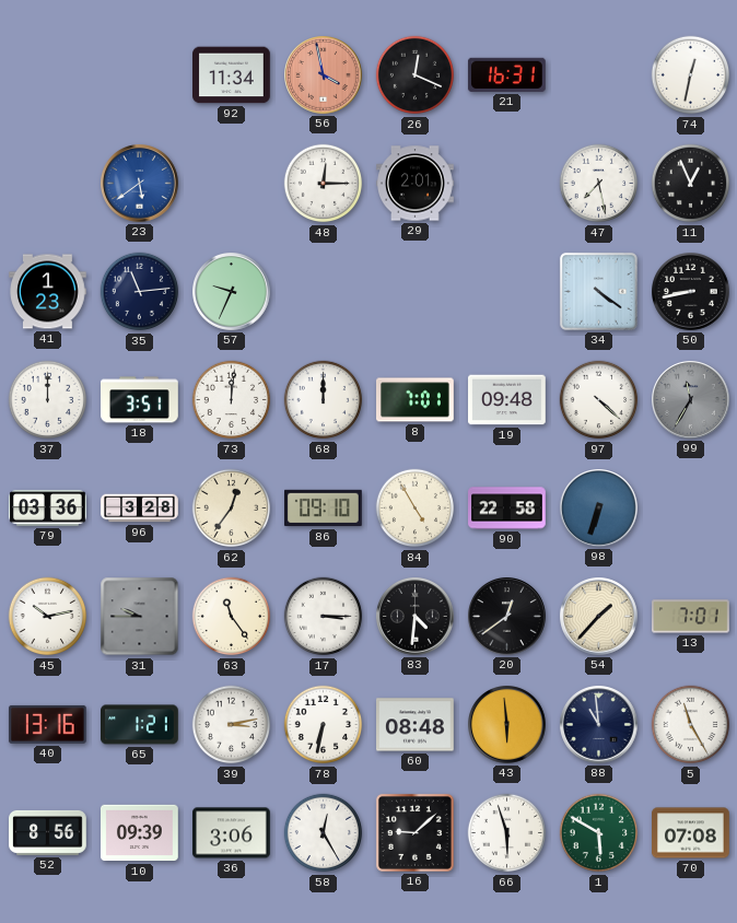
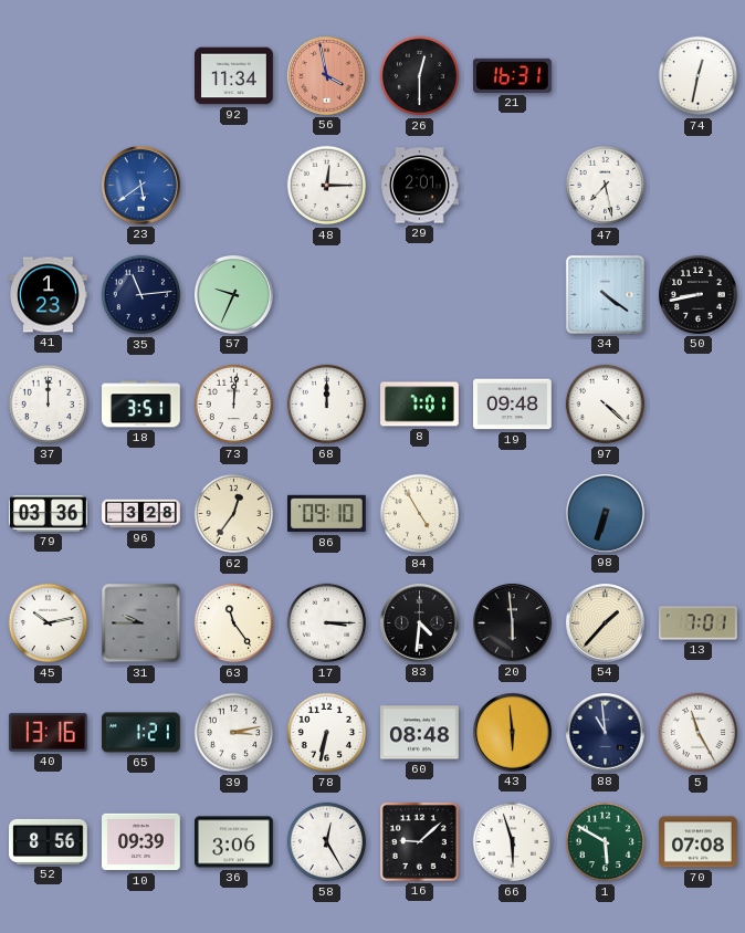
26: 12:19 -> 12:30 (420, 76)
11: 12:56 -> none (691, 184)
99: 11:35 -> none (691, 400)
90: 22:58 -> none (507, 509)
20: 12:39 -> 5:59 (513, 623)
